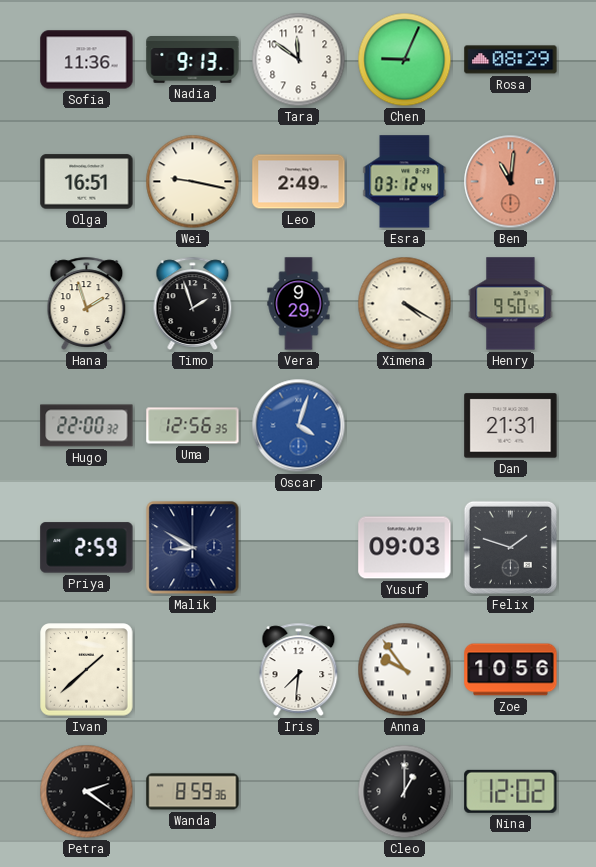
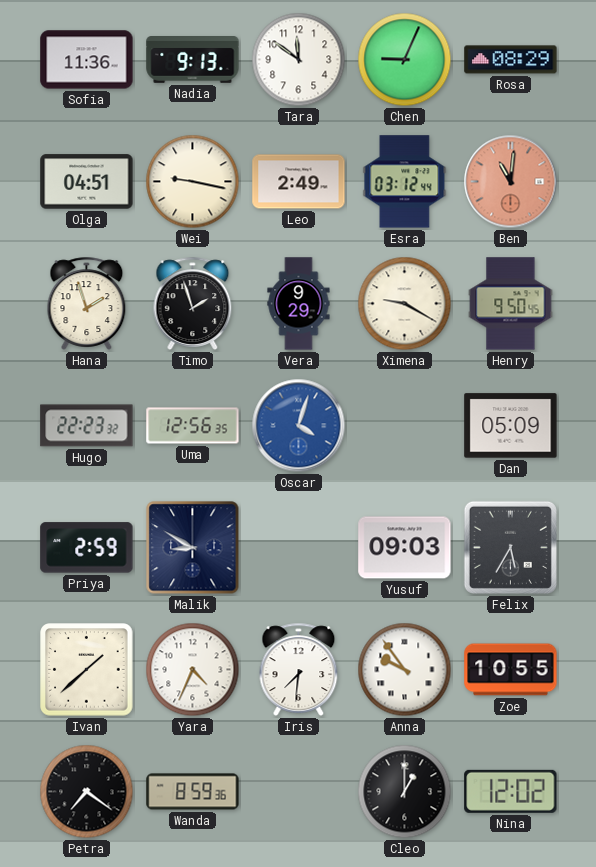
Olga: 16:51 -> 04:51 (87, 182)
Ximena: 4:20 -> 9:20 (405, 304)
Hugo: 22:00 -> 22:23 (87, 426)
Dan: 21:31 -> 05:09 (511, 426)
Felix: 1:48 -> 5:35 (510, 547)
Yara: none -> 4:34 (193, 670)
Zoe: 10:56 -> 10:55 (511, 670)
Petra: 2:21 -> 7:21 (87, 792)
